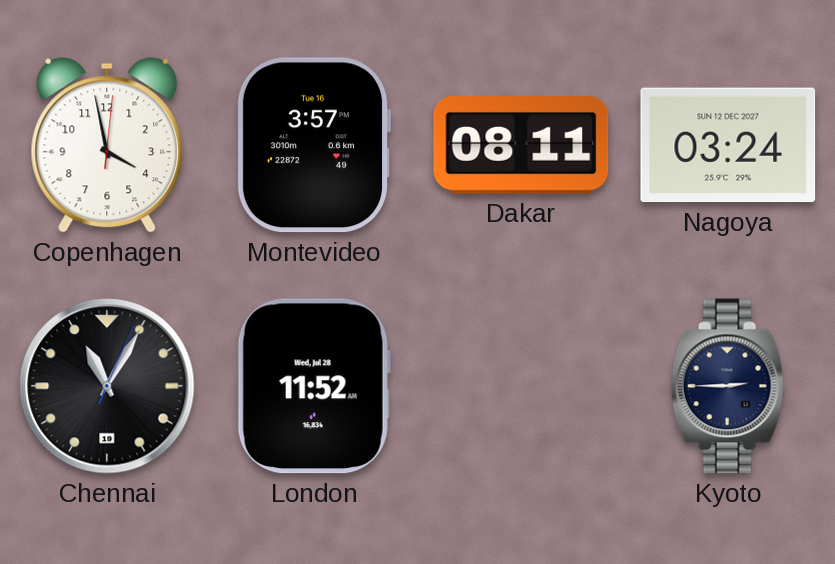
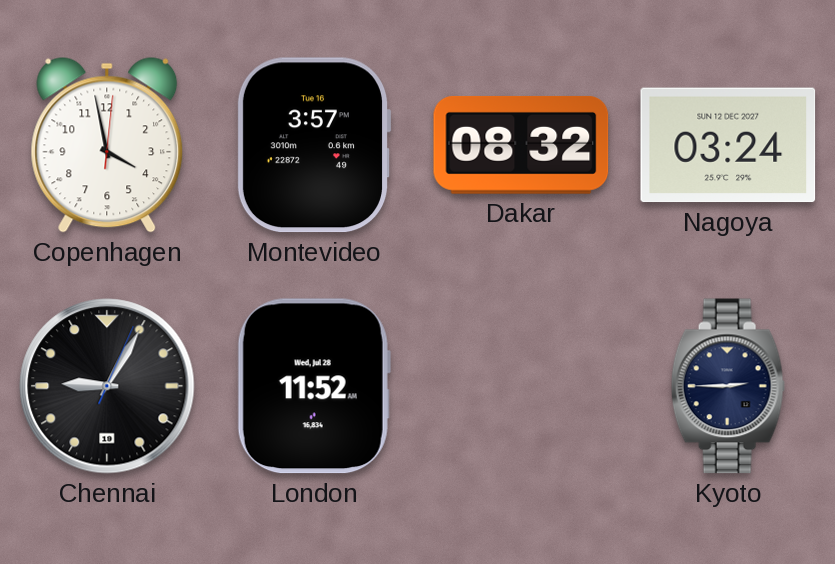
Dakar: 08:11 -> 08:32 (521, 145)
Chennai: 11:05 -> 9:05 (107, 386)
